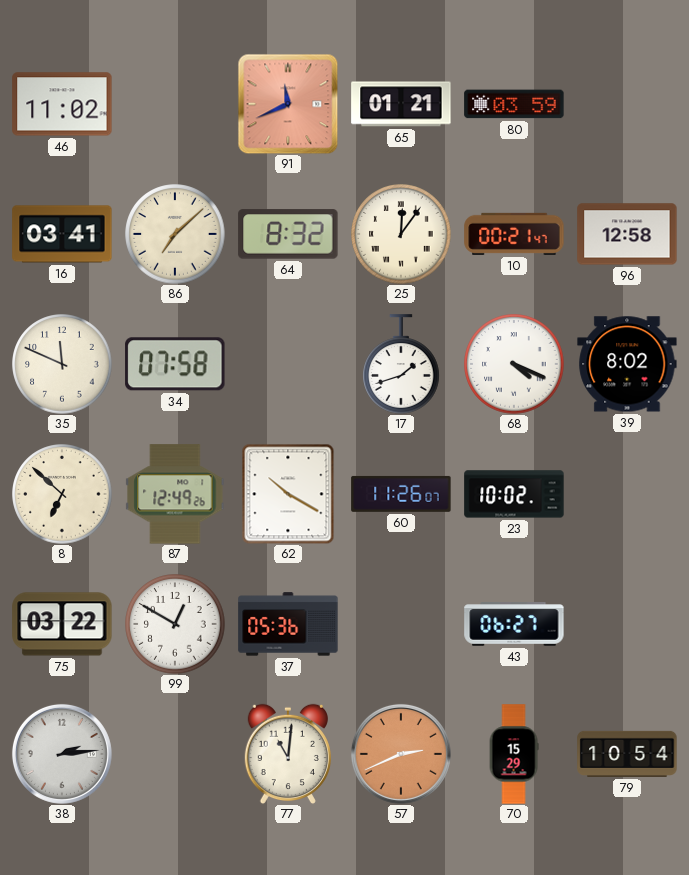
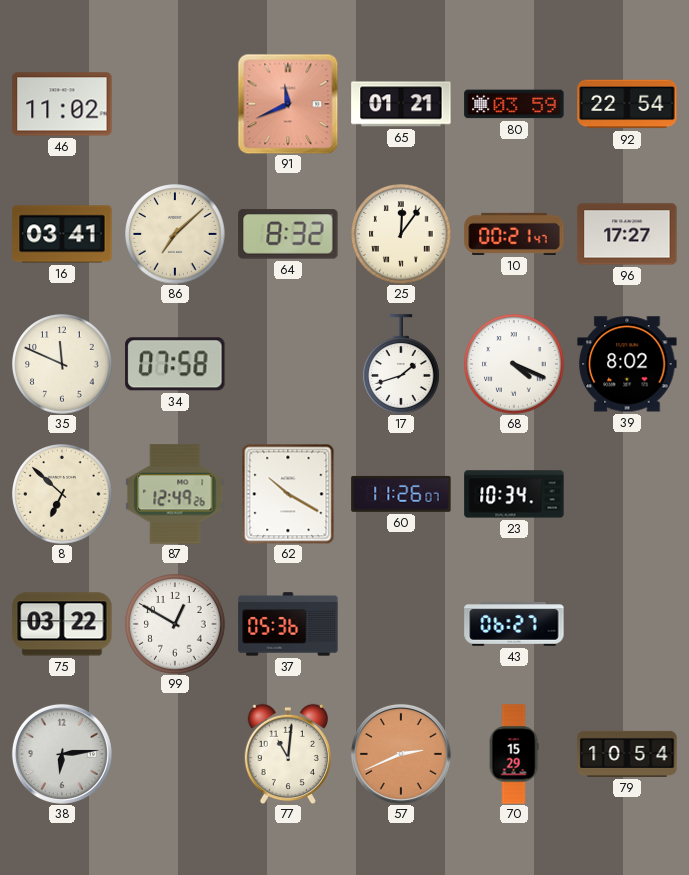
92: none -> 22:54 (627, 104)
96: 12:58 -> 17:27 (627, 234)
23: 10:02 -> 10:34 (514, 494)
38: 2:14 -> 6:14 (62, 754)
